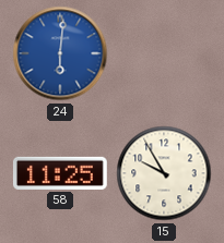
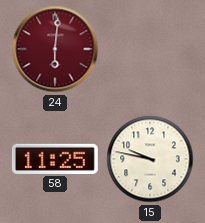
24 dial: blue -> burgundy (55, 49)
15: 9:55 -> 9:47 (150, 159)
